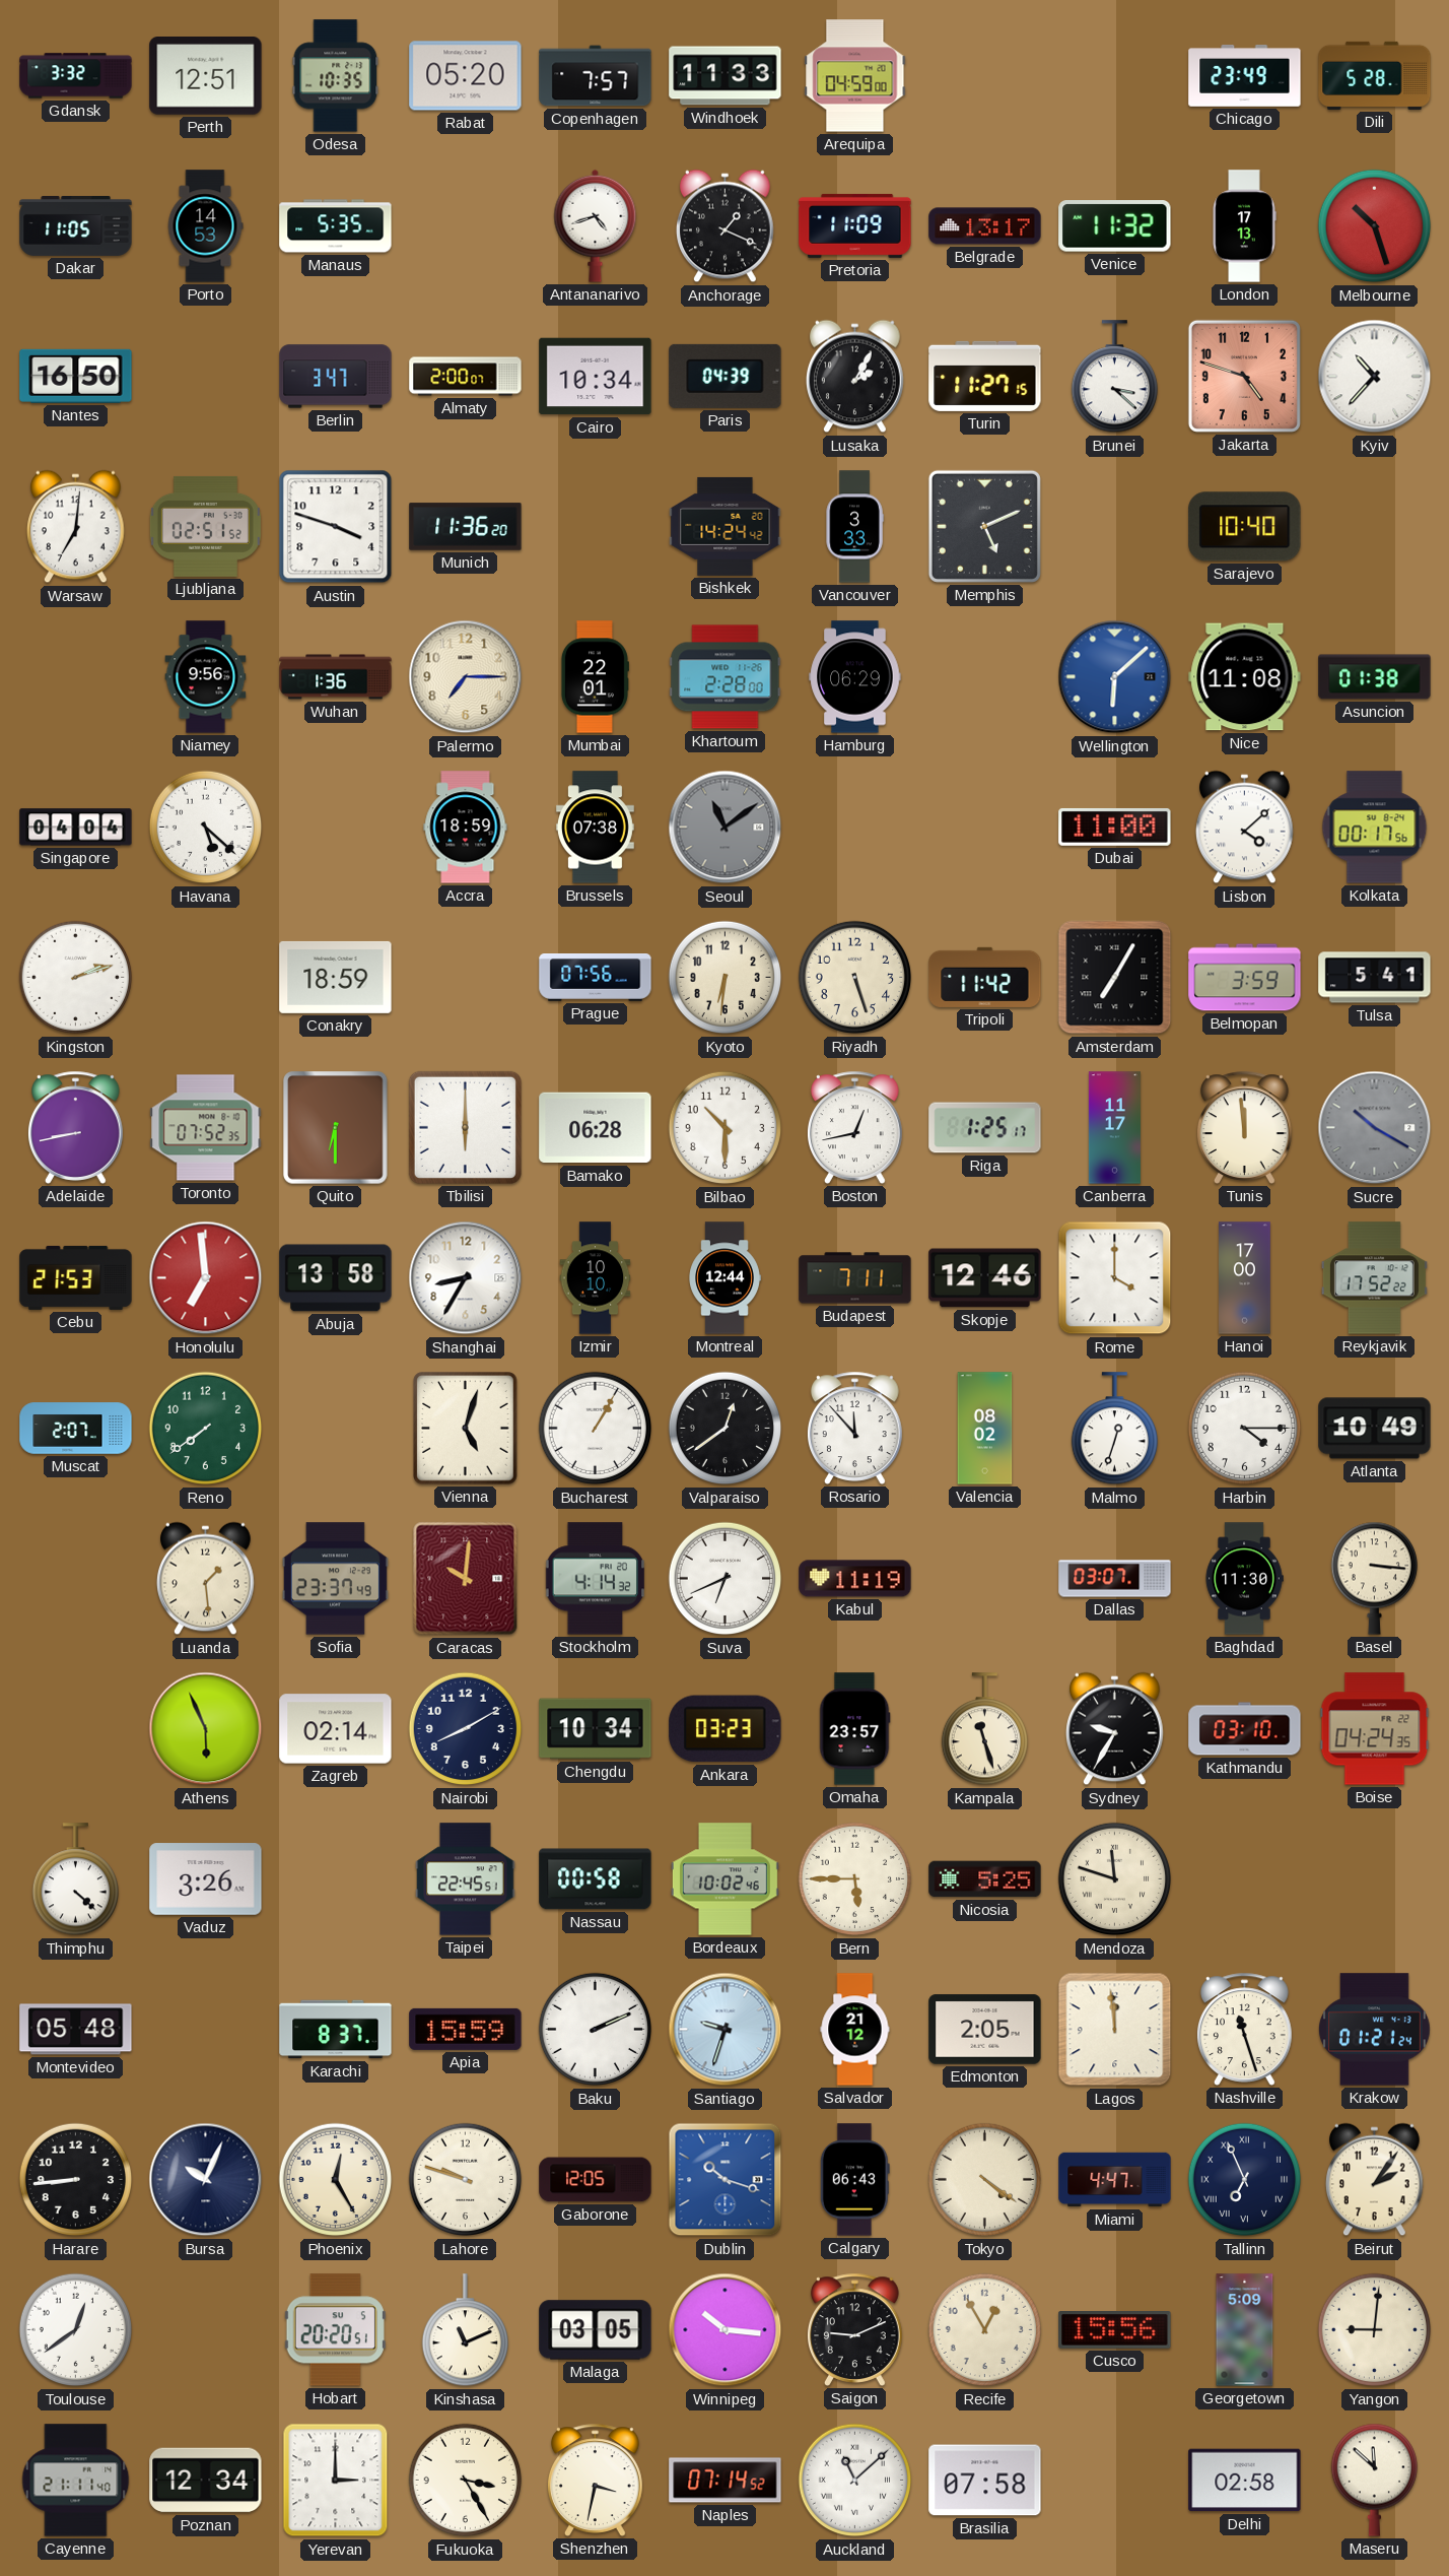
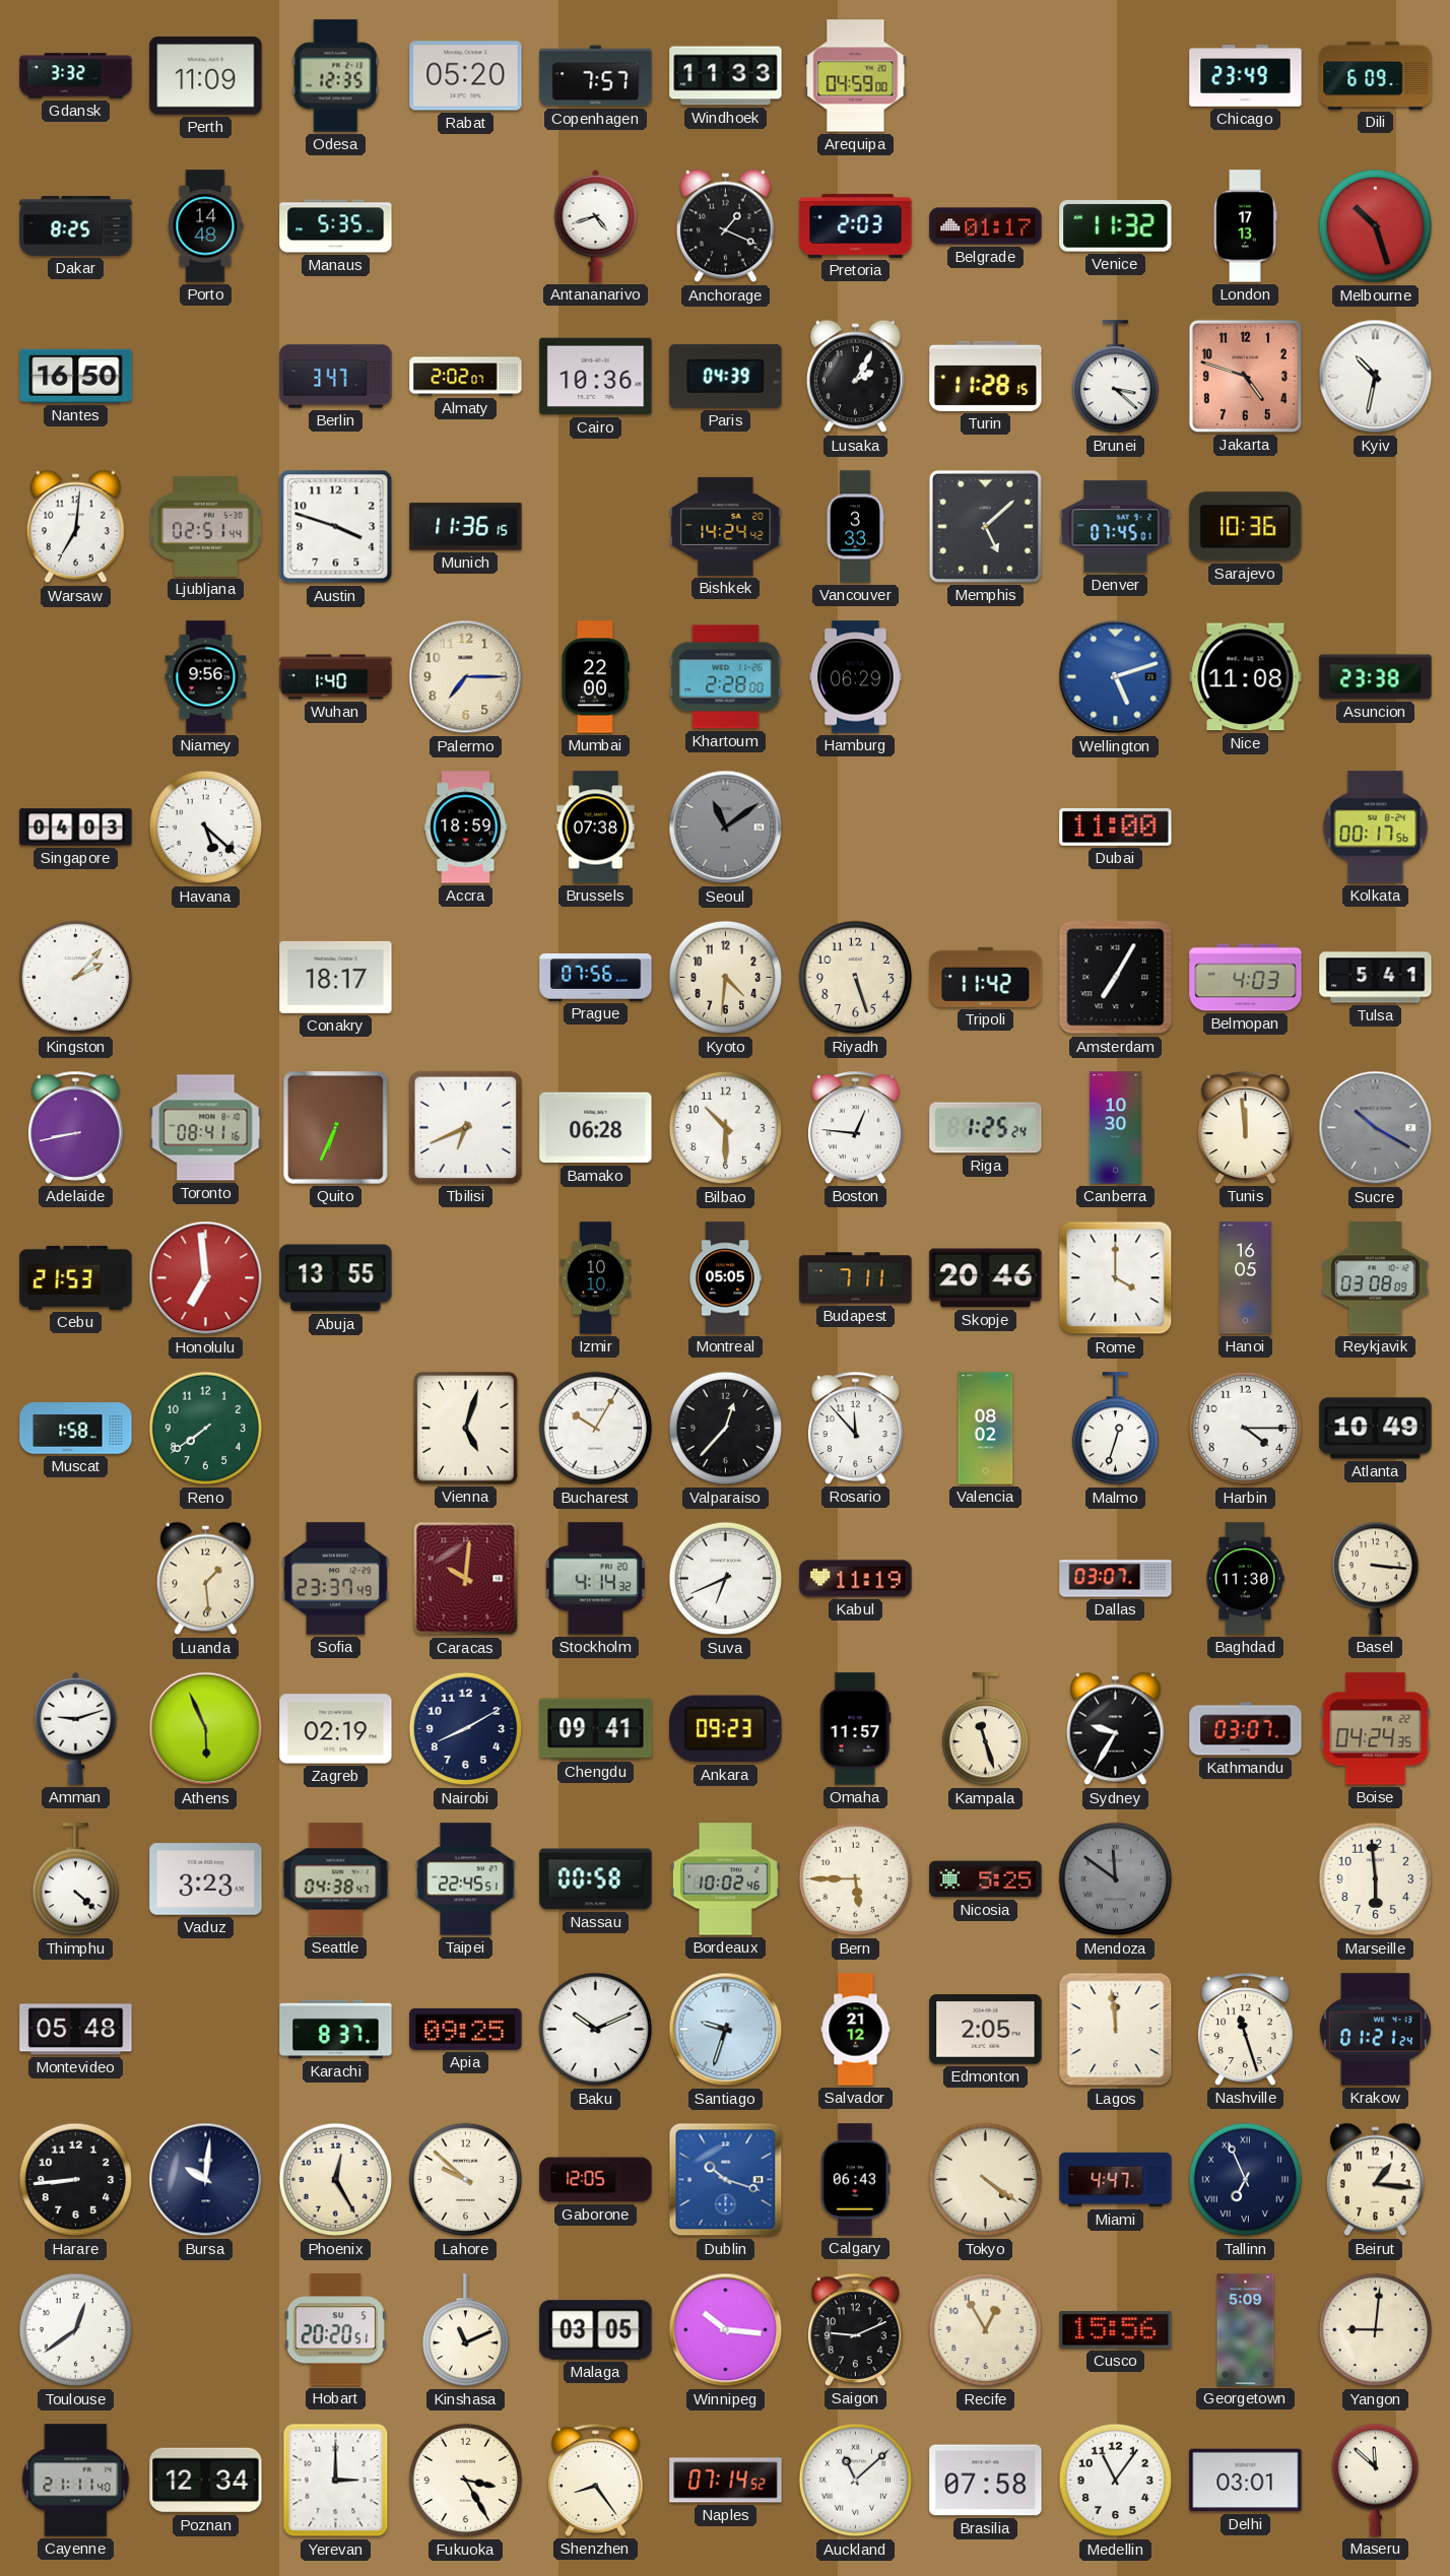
Perth: 12:51 -> 11:09 (206, 76)
Odesa: 10:35 -> 12:35 (336, 76)
Dili: 5:28 -> 6:09 (1376, 75)
Dakar: 11:05 -> 8:25 (76, 225)
Porto: 14:53 -> 14:48 (205, 226)
Pretoria: 11:09 -> 2:03 (856, 225)
Belgrade: 13:17 -> 01:17 (986, 226)
Almaty: 2:00 -> 2:02 (466, 377)
Cairo: 10:34 -> 10:36 (596, 377)
Turin: 11:27 -> 11:28 (986, 376)
Kyiv: 10:37 -> 10:32 (1376, 377)
Ljubljana: 02:51:52 -> 02:51:44 (205, 526)
Munich: 11:36:20 -> 11:36:15 (466, 527)
Memphis: 5:11 -> 5:08 (985, 526)
Denver: none -> 07:45 (1116, 527)
Sarajevo: 10:40 -> 10:36 (1246, 527)
Wuhan: 1:36 -> 1:40 (336, 677)
Mumbai: 22:01 -> 22:00 (595, 677)
Wellington: 6:08 -> 5:12 (1116, 677)
Asuncion: 01:38 -> 23:38 (1376, 677)
Singapore: 04:04 -> 04:03 (76, 828)
Lisbon: 4:08 -> none (1245, 828)
Kingston: 2:12 -> 2:07 (76, 978)
Conakry: 18:59 -> 18:17 (336, 977)
Kyoto: 6:31 -> 4:31 (726, 978)
Belmopan: 3:59 -> 4:03 (1246, 978)
Toronto: 07:52 -> 08:41 (206, 1128)
Quito: 6:30 -> 6:34 (336, 1128)
Tbilisi: 6:00 -> 6:41 (465, 1127)
Boston: 12:43 -> 12:46 (856, 1127)
Riga: 1:25:17 -> 1:25:24 (986, 1128)
Canberra: 11:17 -> 10:30 (1115, 1128)
Abuja: 13:58 -> 13:55 (336, 1278)
Shanghai: 8:35 -> none (466, 1278)
Montreal: 12:44 -> 05:05 (725, 1278)
Skopje: 12:46 -> 20:46 (986, 1278)
Hanoi: 17:00 -> 16:05 (1246, 1278)
Reykjavik: 17:52 -> 03:08 (1375, 1278)
Muscat: 2:07 -> 1:58 (76, 1429)
Bucharest: 1:05 -> 10:05 (596, 1429)
Valparaiso: 12:39 -> 12:37 (726, 1429)
Amman: none -> 9:12 (76, 1728)
Zagreb: 02:14 -> 02:19 (336, 1729)
Chengdu: 10:34 -> 09:41 (596, 1729)
Ankara: 03:23 -> 09:23 (726, 1729)
Omaha: 23:57 -> 11:57 (856, 1729)
Kathmandu: 03:10 -> 03:07 (1246, 1729)
Vaduz: 3:26 -> 3:23 (206, 1879)
Seattle: none -> 04:38 (336, 1879)
Mendoza: 11:48 -> 11:51 (1116, 1879)
Mendoza dial: cream -> grey (1116, 1879)
Marseille: none -> 5:59 (1376, 1879)
Apia: 15:59 -> 09:25 (466, 2029)
Baku: 2:11 -> 10:11 (596, 2030)
Bursa: 10:04 -> 10:01 (206, 2180)
Lahore: 9:48 -> 9:52 (466, 2180)
Beirut: 2:06 -> 1:16 (1376, 2180)
Shenzhen: 3:32 -> 8:24 (596, 2480)
Medellin: none -> 11:06 (1116, 2481)
Delhi: 02:58 -> 03:01 (1246, 2481)
